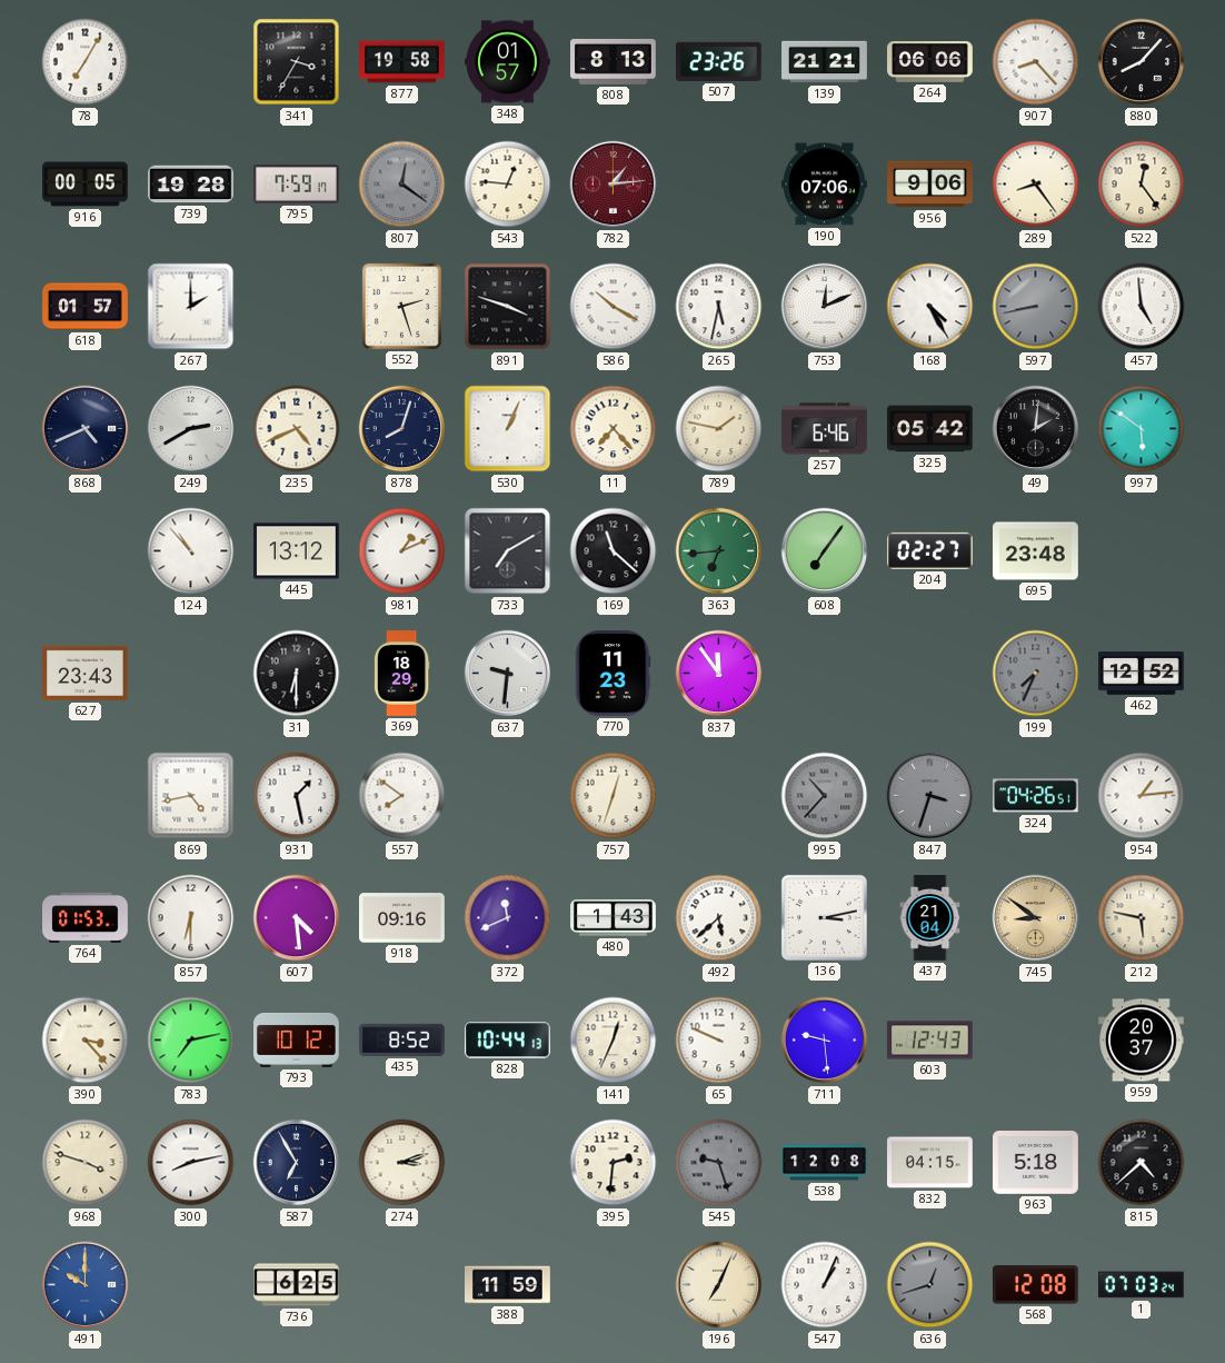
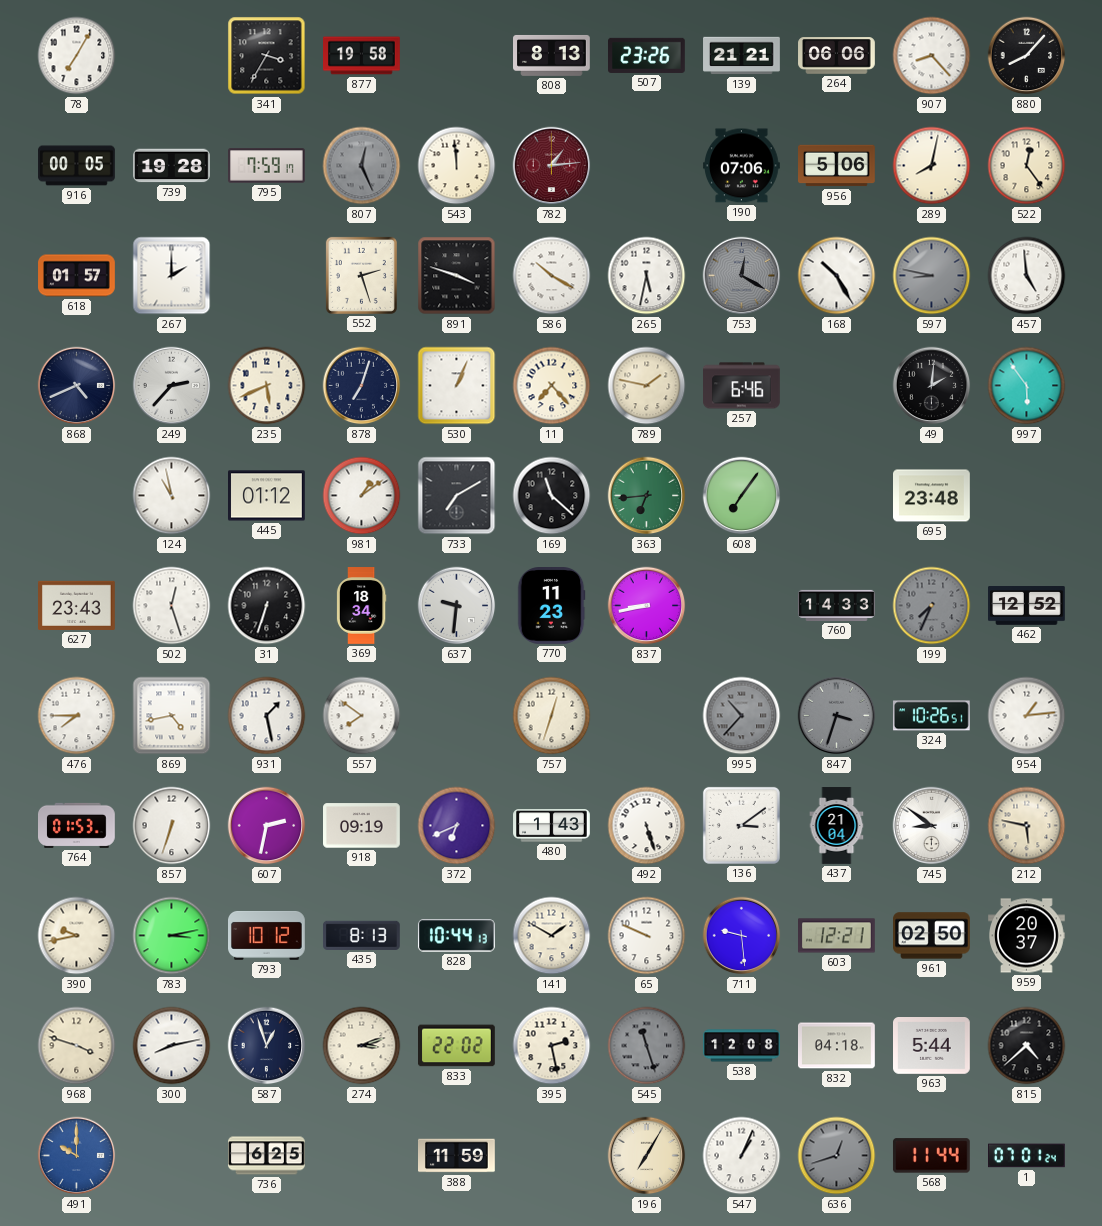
348: 01:57 -> none (508, 62)
807: 12:21 -> 12:26 (362, 166)
543: 12:46 -> 11:59 (457, 166)
956: 9:06 -> 5:06 (837, 166)
289: 8:24 -> 8:02 (932, 166)
753: 12:11 -> 12:20 (742, 276)
753 dial: white -> grey (742, 276)
168: 4:25 -> 10:25 (837, 276)
597: 8:43 -> 8:47 (932, 276)
249: 2:40 -> 2:37 (172, 386)
235: 4:41 -> 5:41 (267, 386)
878: 8:03 -> 7:03 (362, 386)
325: 05:42 -> none (930, 429)
997: 5:51 -> 5:54 (1027, 386)
124: 10:53 -> 10:58 (172, 496)
445: 13:12 -> 01:12 (267, 496)
981: 1:11 -> 1:09 (362, 496)
204: 02:27 -> none (929, 550)
502: none -> 12:27 (172, 606)
31: 6:30 -> 6:33 (267, 606)
369: 18:29 -> 18:34 (361, 606)
837: 11:54 -> 8:43 (647, 606)
760: none -> 14:33 (837, 605)
476: none -> 7:45 (77, 716)
324: 04:26 -> 10:26 (931, 716)
857: 6:30 -> 6:33 (172, 826)
607: 4:29 -> 2:32 (267, 826)
918: 09:16 -> 09:19 (362, 826)
372: 11:41 -> 6:41 (457, 826)
492: 5:38 -> 5:27 (647, 826)
136: 3:13 -> 3:09 (741, 825)
745 dial: champagne -> white (932, 826)
390: 3:23 -> 9:43 (77, 936)
783: 7:13 -> 3:13 (172, 936)
435: 8:52 -> 8:13 (362, 935)
141: 12:34 -> 1:50 (552, 936)
603: 12:43 -> 12:21 (837, 936)
961: none -> 02:50 (932, 936)
587: 6:55 -> 12:57 (267, 1046)
833: none -> 22:02 (457, 1046)
395: 2:31 -> 2:28 (552, 1046)
545: 9:27 -> 11:27 (647, 1046)
832: 04:15 -> 04:18 (837, 1046)
963: 5:18 -> 5:44 (932, 1046)
196: 7:04 -> 7:05 (647, 1156)
568: 12:08 -> 11:44 (931, 1156)
1: 07:03 -> 07:01 (1027, 1156)
